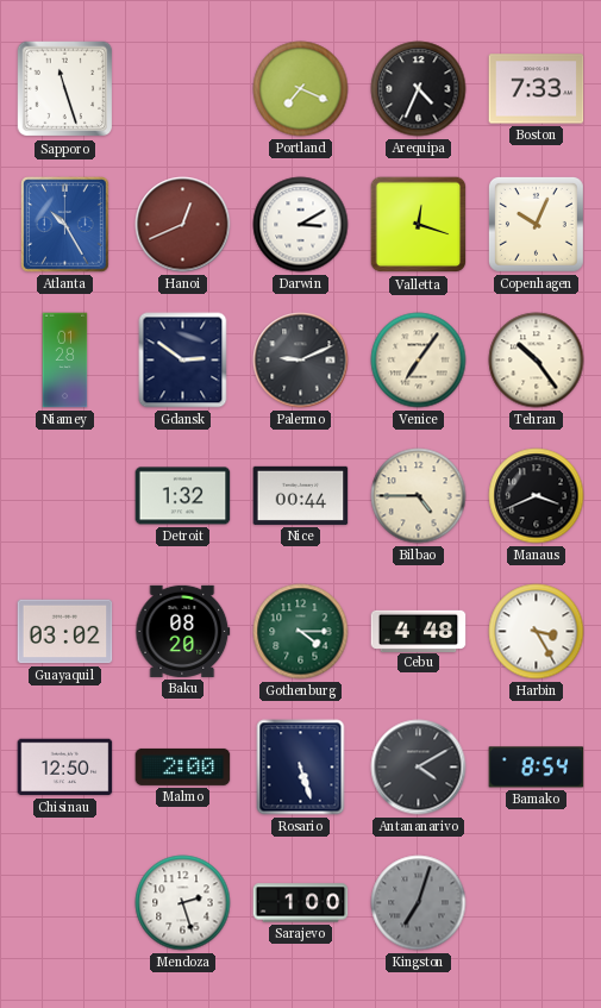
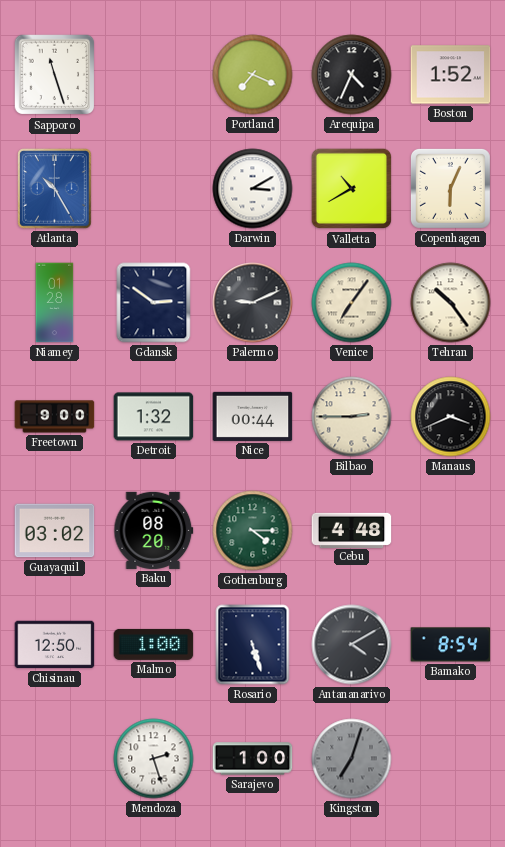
Boston: 7:33 -> 1:52 (451, 75)
Hanoi: 12:41 -> none (183, 225)
Valletta: 12:18 -> 10:40 (352, 189)
Copenhagen: 10:04 -> 6:04 (450, 188)
Freetown: none -> 9:00 (55, 417)
Bilbao: 4:45 -> 2:45 (352, 417)
Harbin: 3:25 -> none (537, 632)
Malmo: 2:00 -> 1:00 (154, 644)
